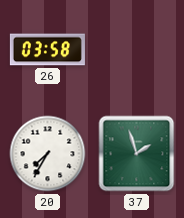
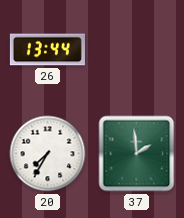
26: 03:58 -> 13:44 (47, 50)
37: 1:57 -> 1:59 (137, 154)
